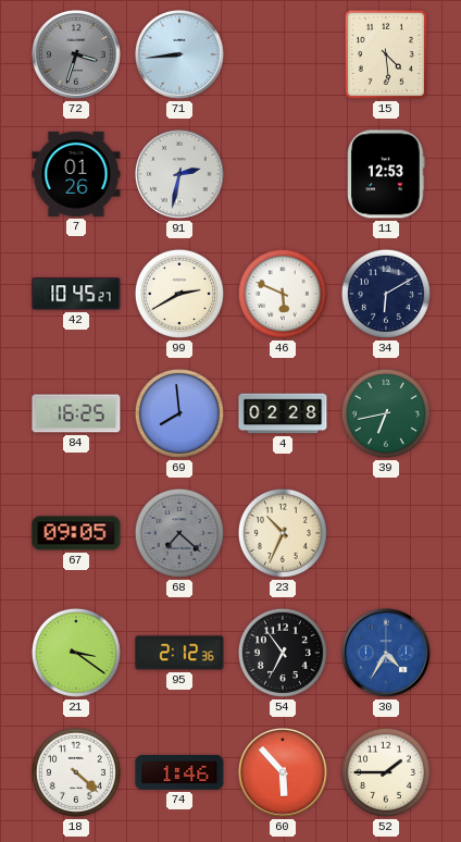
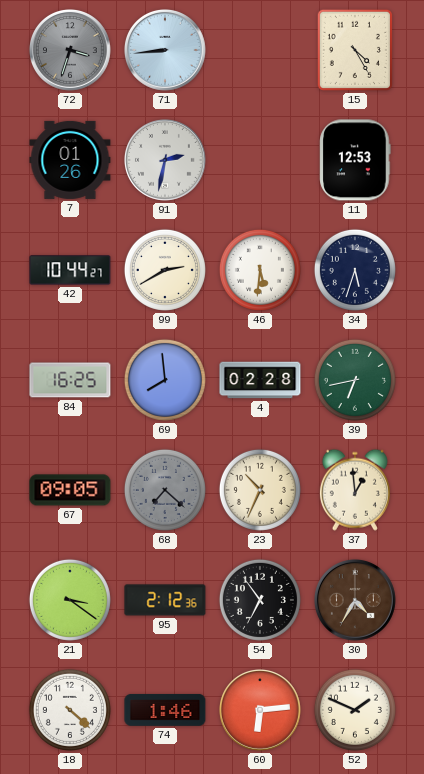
15: 4:29 -> 4:25 (355, 50)
42: 10:45 -> 10:44 (70, 270)
46: 5:49 -> 5:31 (260, 270)
34: 6:10 -> 5:33 (355, 270)
37: none -> 12:59 (355, 490)
30 dial: blue -> brown (356, 601)
60: 5:53 -> 6:14 (261, 711)
52: 1:45 -> 1:49 (355, 710)
